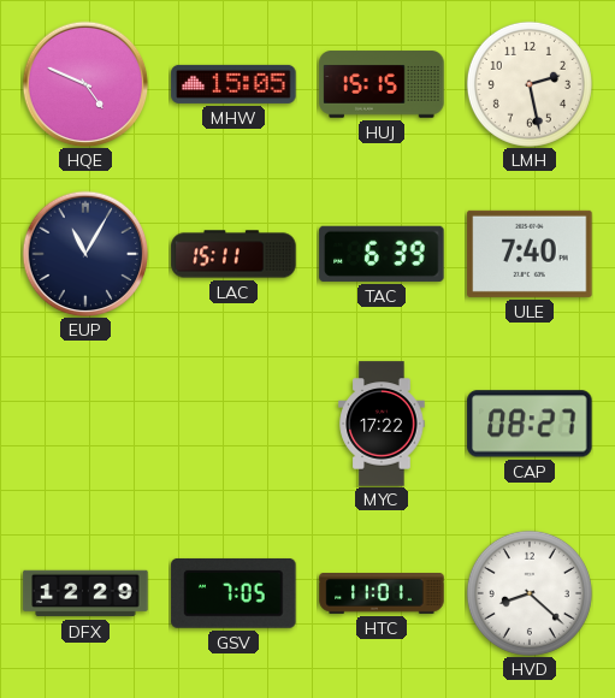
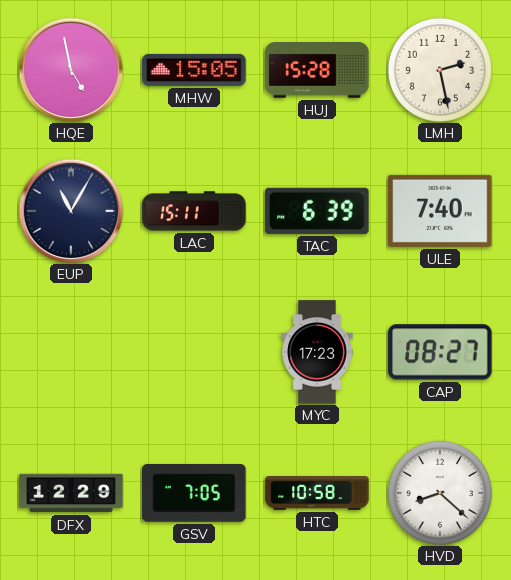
HQE: 4:49 -> 4:58 (71, 70)
HUJ: 15:15 -> 15:28 (317, 70)
MYC: 17:22 -> 17:23 (317, 352)
HTC: 11:01 -> 10:58 (317, 493)
